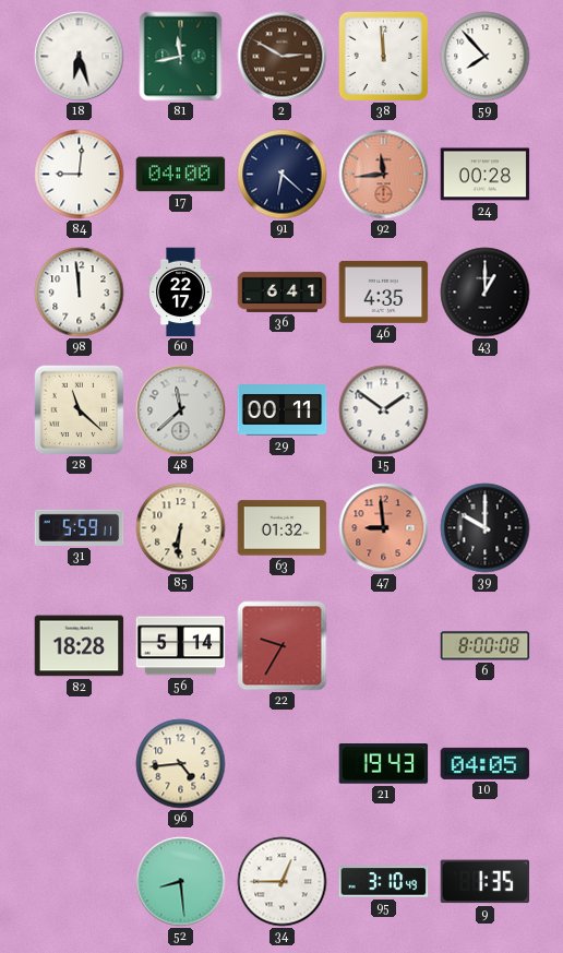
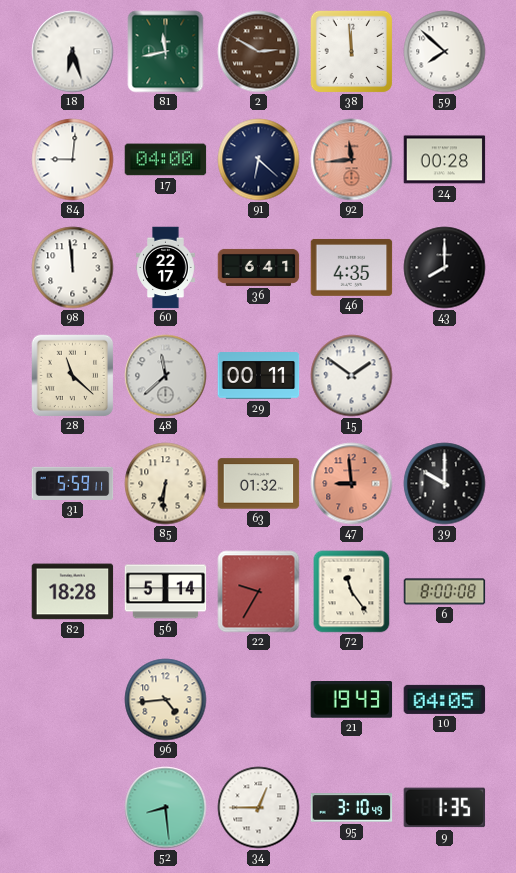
59: 7:53 -> 7:52 (445, 52)
43: 1:00 -> 8:00 (445, 268)
72: none -> 11:24 (352, 592)
